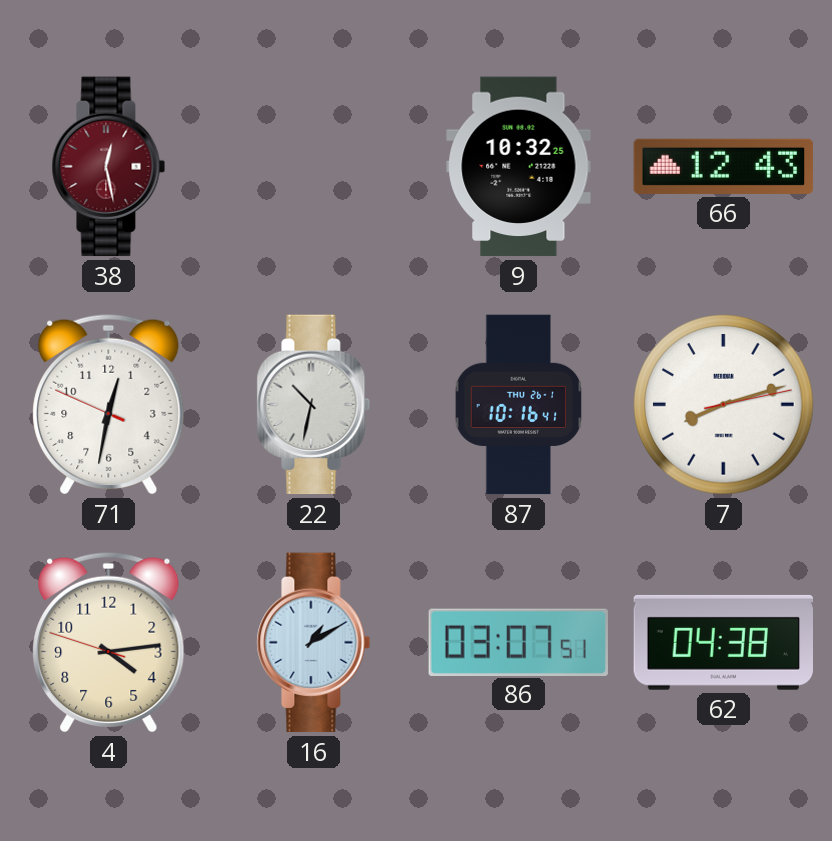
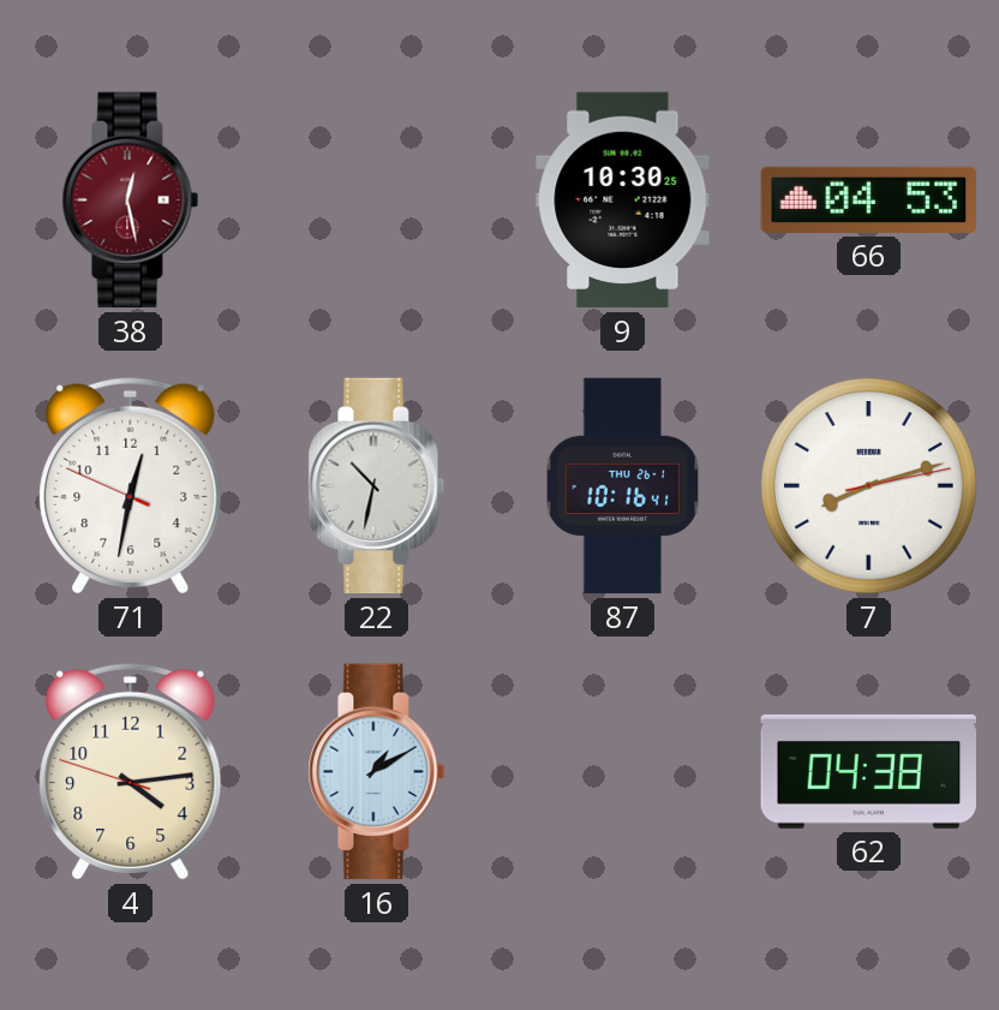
9: 10:32 -> 10:30 (623, 201)
66: 12:43 -> 04:53 (869, 199)
86: 03:07 -> none (518, 642)
